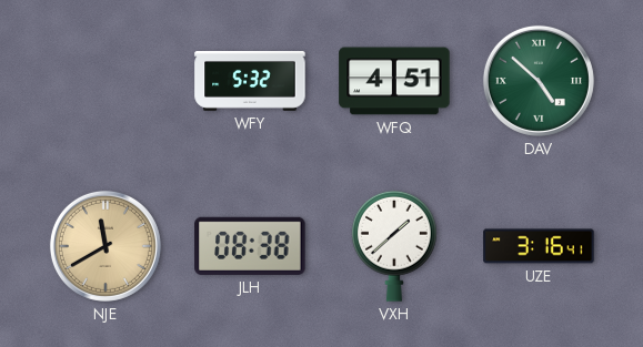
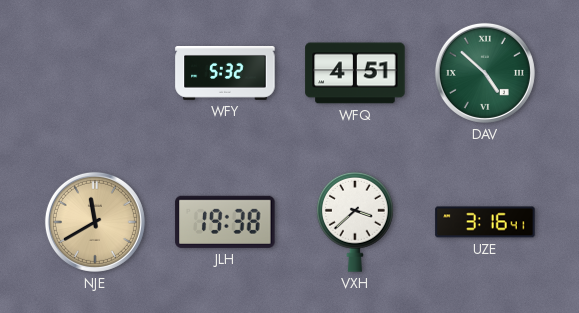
JLH: 08:38 -> 19:38 (225, 222)
VXH: 1:38 -> 3:38 (355, 222)
